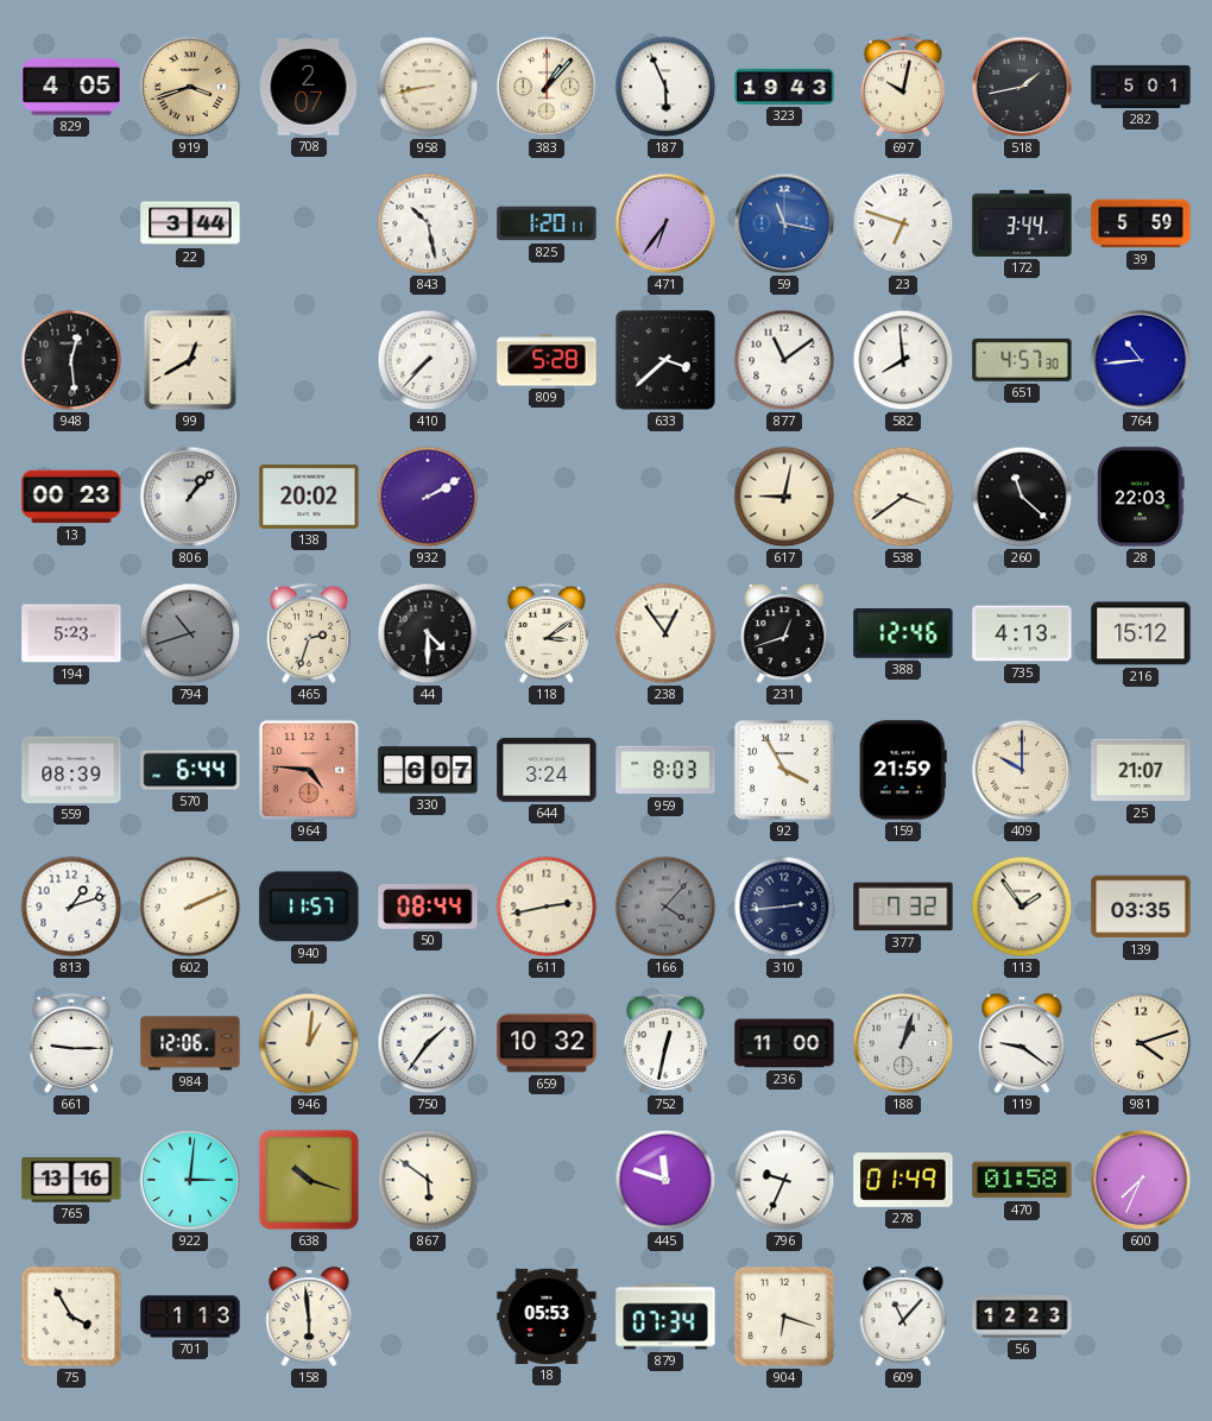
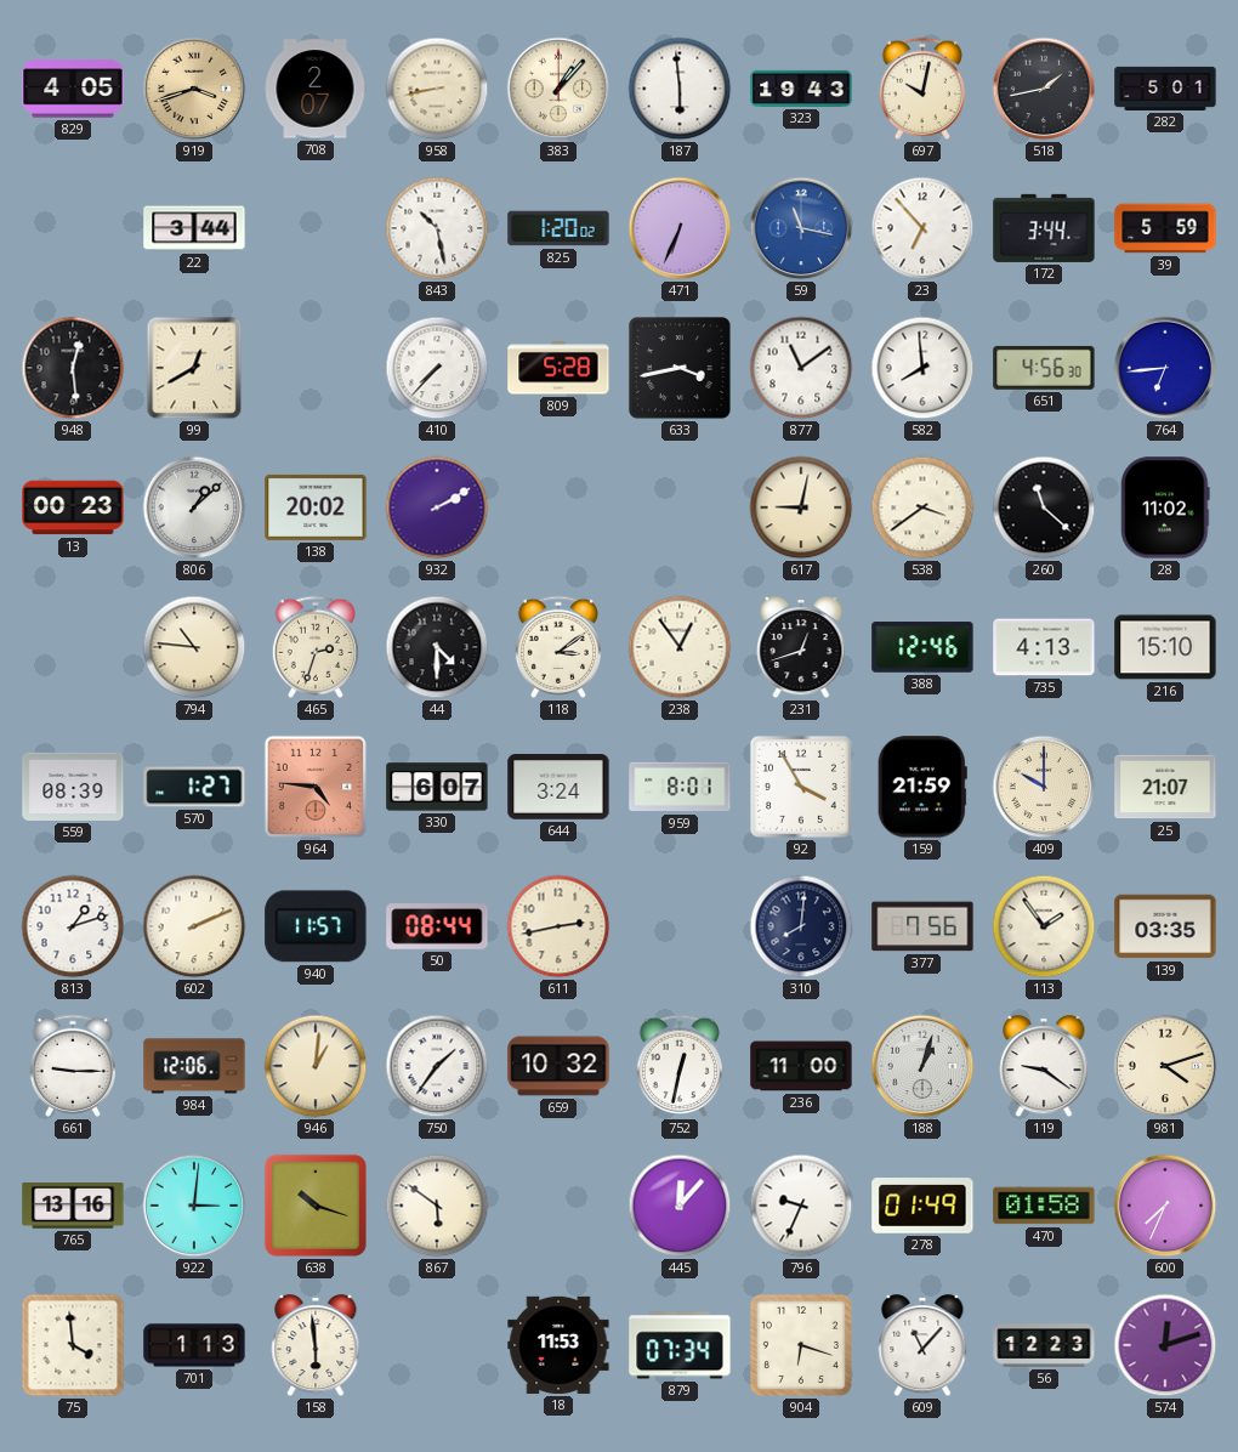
187: 5:56 -> 5:59 (680, 89)
825: 1:20:11 -> 1:20:02 (558, 228)
471: 6:36 -> 6:34 (680, 228)
23: 6:48 -> 6:53 (922, 228)
633: 3:38 -> 3:43 (680, 368)
651: 4:57 -> 4:56 (1044, 368)
764: 10:44 -> 6:44 (1165, 368)
806: 1:07 -> 1:08 (194, 507)
28: 22:03 -> 11:02 (1165, 507)
194: 5:23 -> none (71, 633)
794: 10:42 -> 10:46 (194, 647)
794 dial: grey -> cream (194, 647)
216: 15:12 -> 15:10 (1165, 647)
570: 6:44 -> 1:27 (194, 787)
959: 8:03 -> 8:01 (680, 787)
166: 4:07 -> none (665, 907)
310: 2:44 -> 8:01 (801, 926)
377: 7:32 -> 7:56 (922, 926)
445: 11:48 -> 12:07 (680, 1206)
75: 3:55 -> 3:59 (73, 1345)
18: 05:53 -> 11:53 (558, 1345)
574: none -> 12:12 (1165, 1345)
